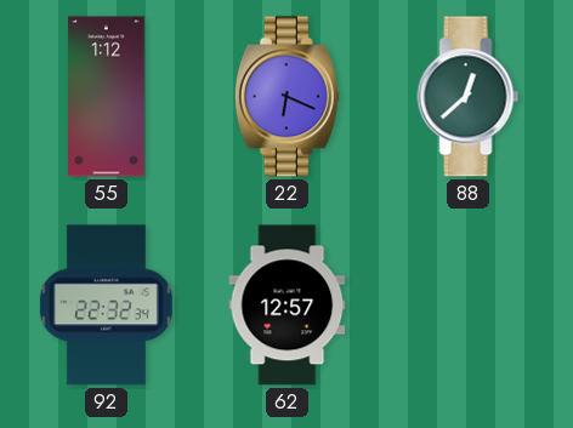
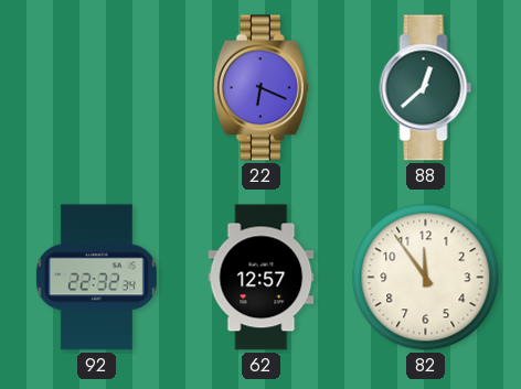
55: 1:12 -> none (107, 97)
82: none -> 11:54 (426, 278)
